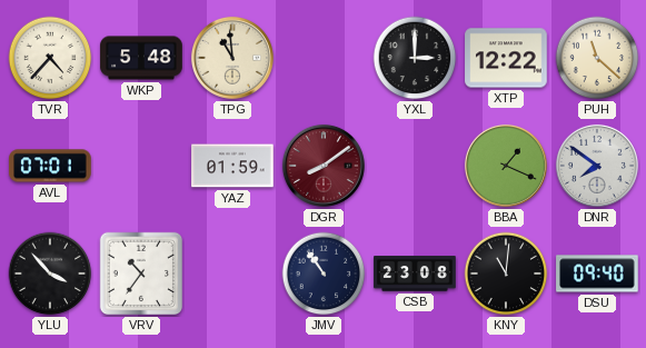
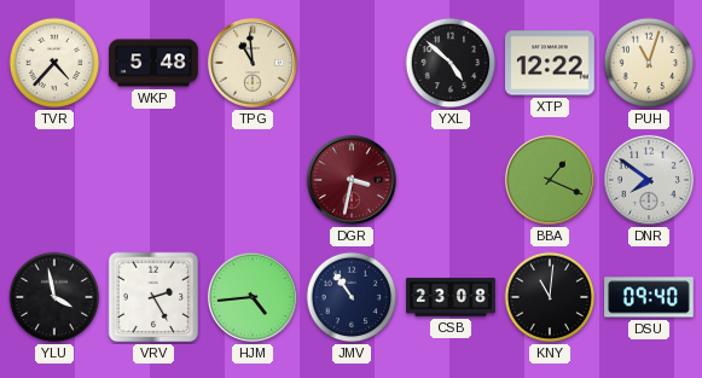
YXL: 3:00 -> 4:52 (451, 63)
PUH: 11:22 -> 11:03 (649, 63)
AVL: 07:01 -> none (50, 166)
YAZ: 01:59 -> none (232, 166)
DGR: 8:09 -> 3:32 (352, 180)
YLU: 3:53 -> 3:58 (54, 297)
VRV: 10:36 -> 2:25 (153, 297)
HJM: none -> 4:44 (253, 297)
